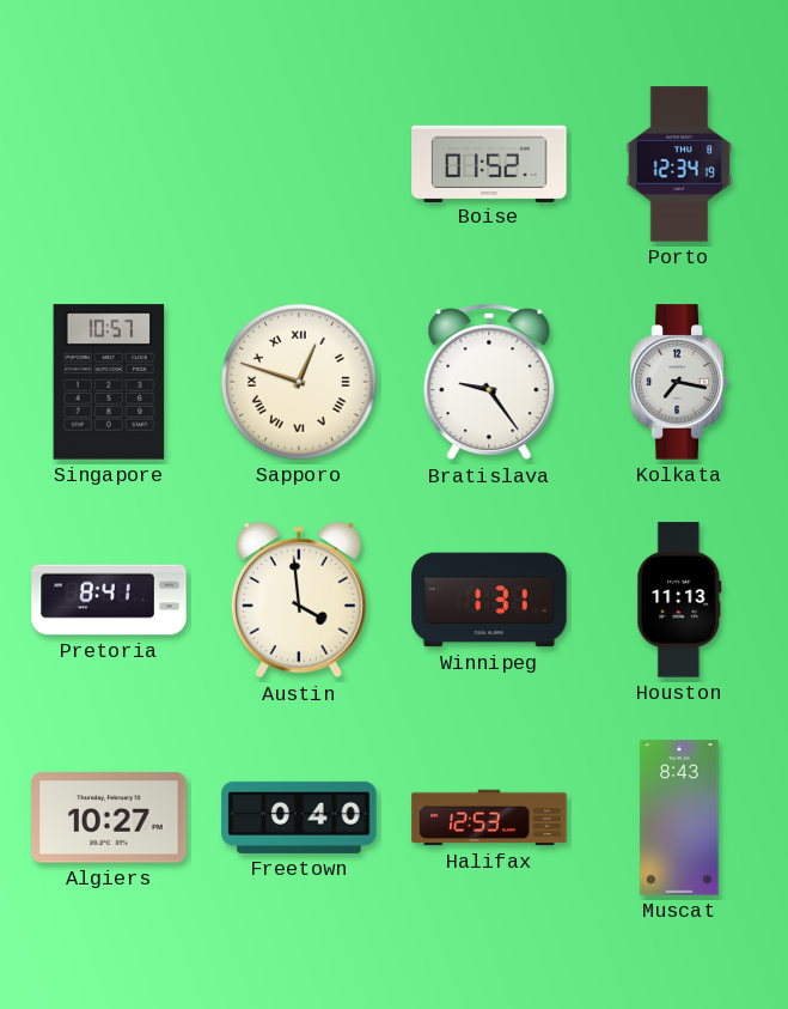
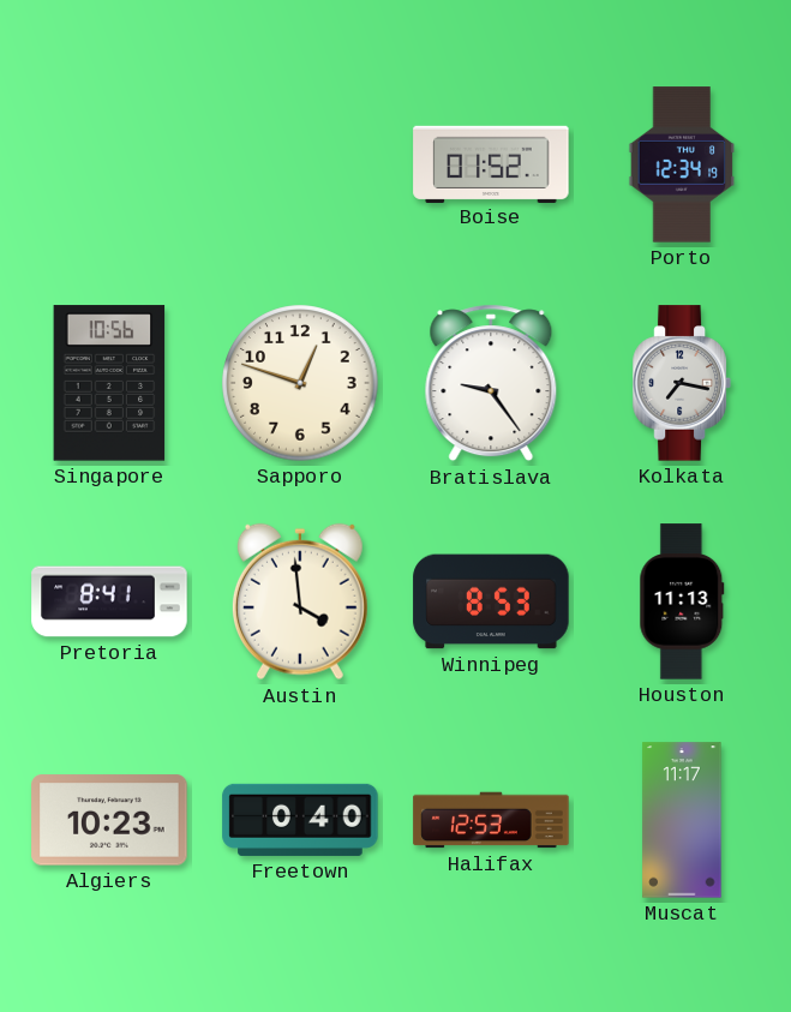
Singapore: 10:57 -> 10:56 (109, 383)
Sapporo numerals: Roman -> Arabic (300, 383)
Winnipeg: 1:31 -> 8:53 (491, 601)
Algiers: 10:27 -> 10:23 (109, 820)
Muscat: 8:43 -> 11:17 (682, 820)
